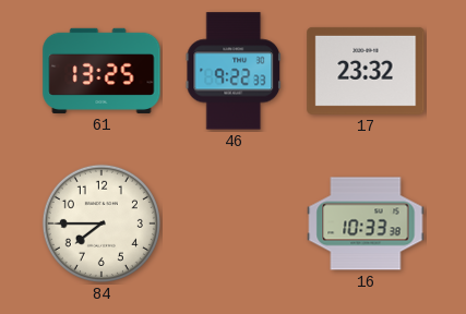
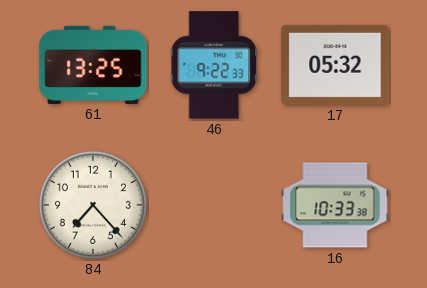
17: 23:32 -> 05:32 (335, 65)
84: 7:45 -> 7:23 (93, 205)
